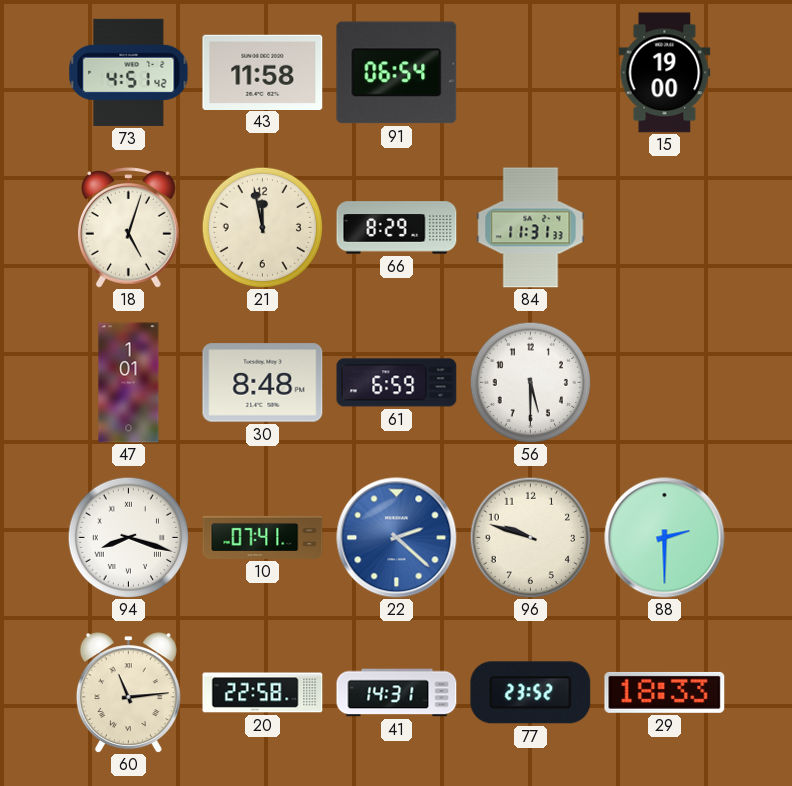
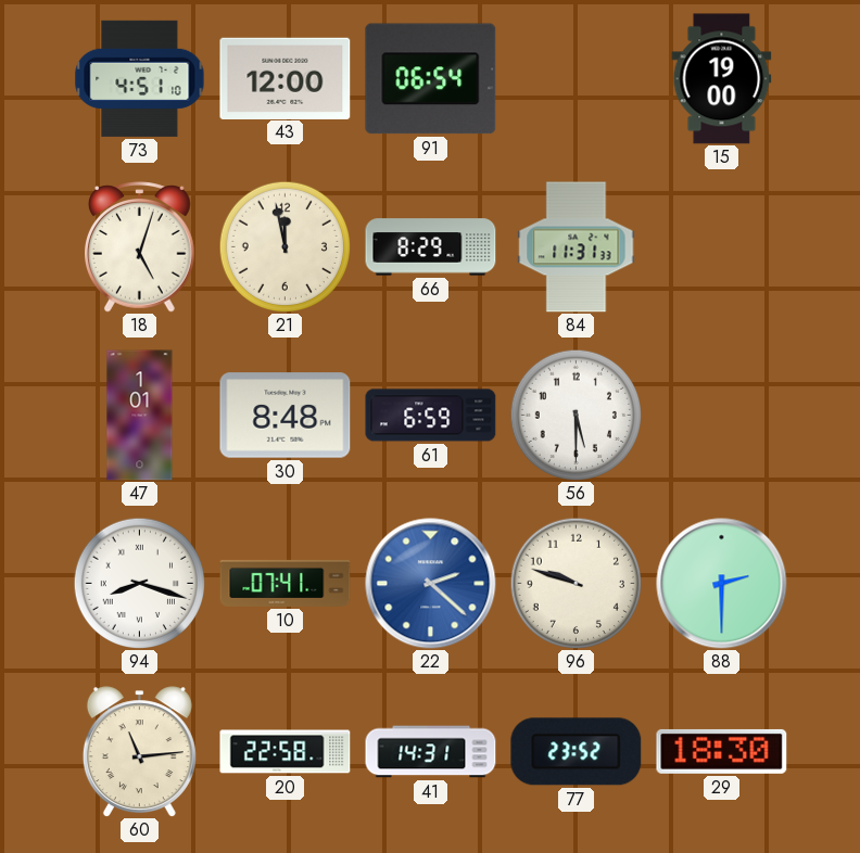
73: 4:51:42 -> 4:51:10 (140, 78)
43: 11:58 -> 12:00 (286, 78)
29: 18:33 -> 18:30 (722, 751)
